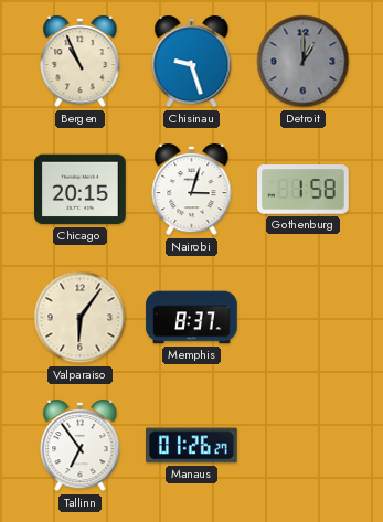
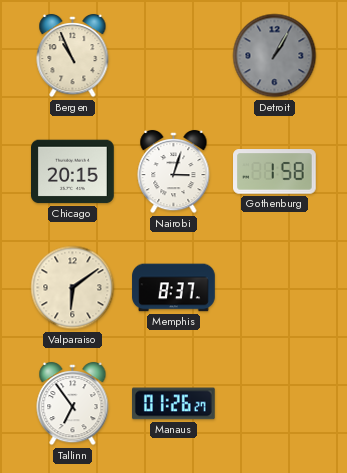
Chisinau: 9:27 -> none (192, 62)
Detroit: 1:00 -> 1:05 (275, 56)
Valparaiso: 6:06 -> 6:09 (73, 288)
